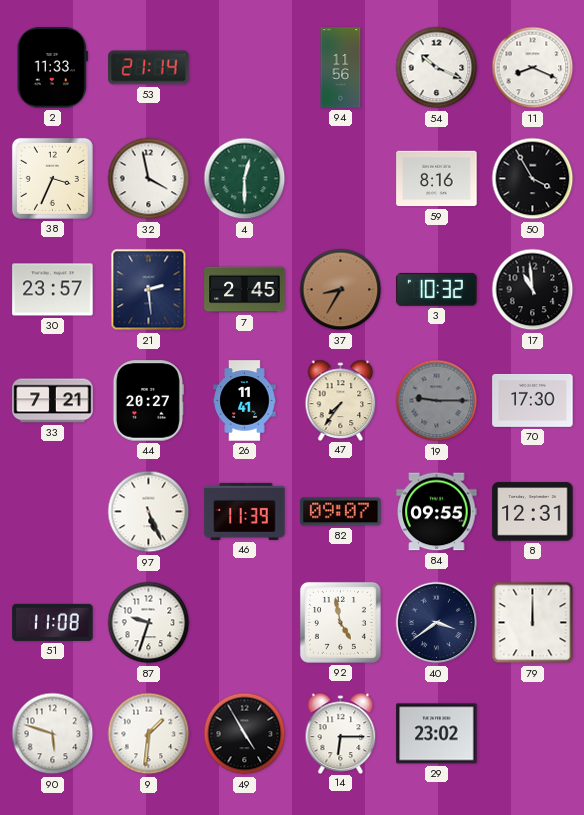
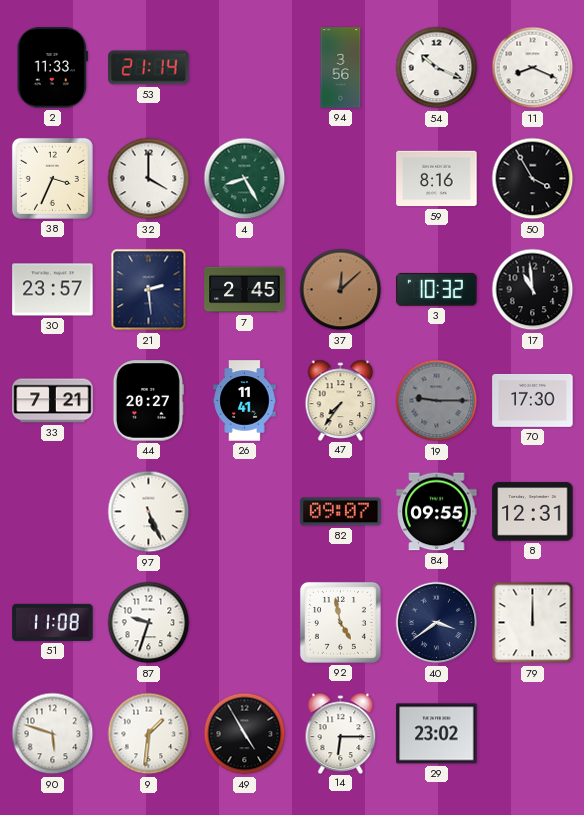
94: 11:56 -> 3:56 (341, 68)
32: 3:58 -> 4:00 (149, 179)
4: 12:30 -> 8:25 (245, 179)
37: 8:35 -> 12:08 (341, 290)
46: 11:39 -> none (245, 511)
